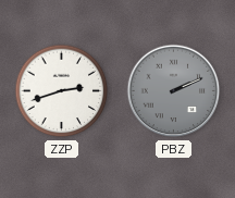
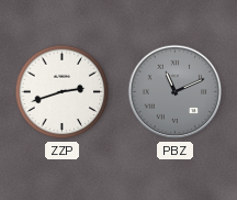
PBZ: 2:11 -> 11:11 (176, 92)
